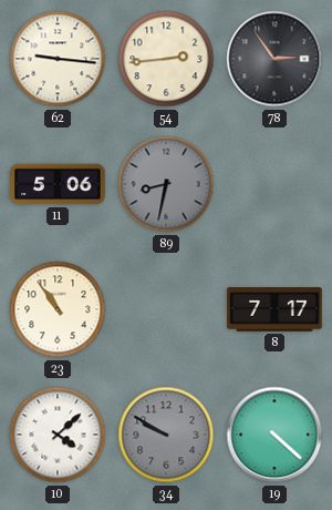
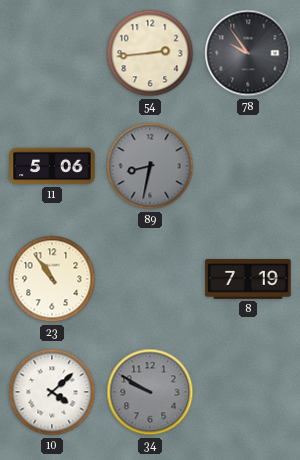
62: 9:16 -> none (58, 59)
78: 2:54 -> 9:54 (248, 53)
8: 7:17 -> 7:19 (248, 279)
19: 4:22 -> none (274, 435)
